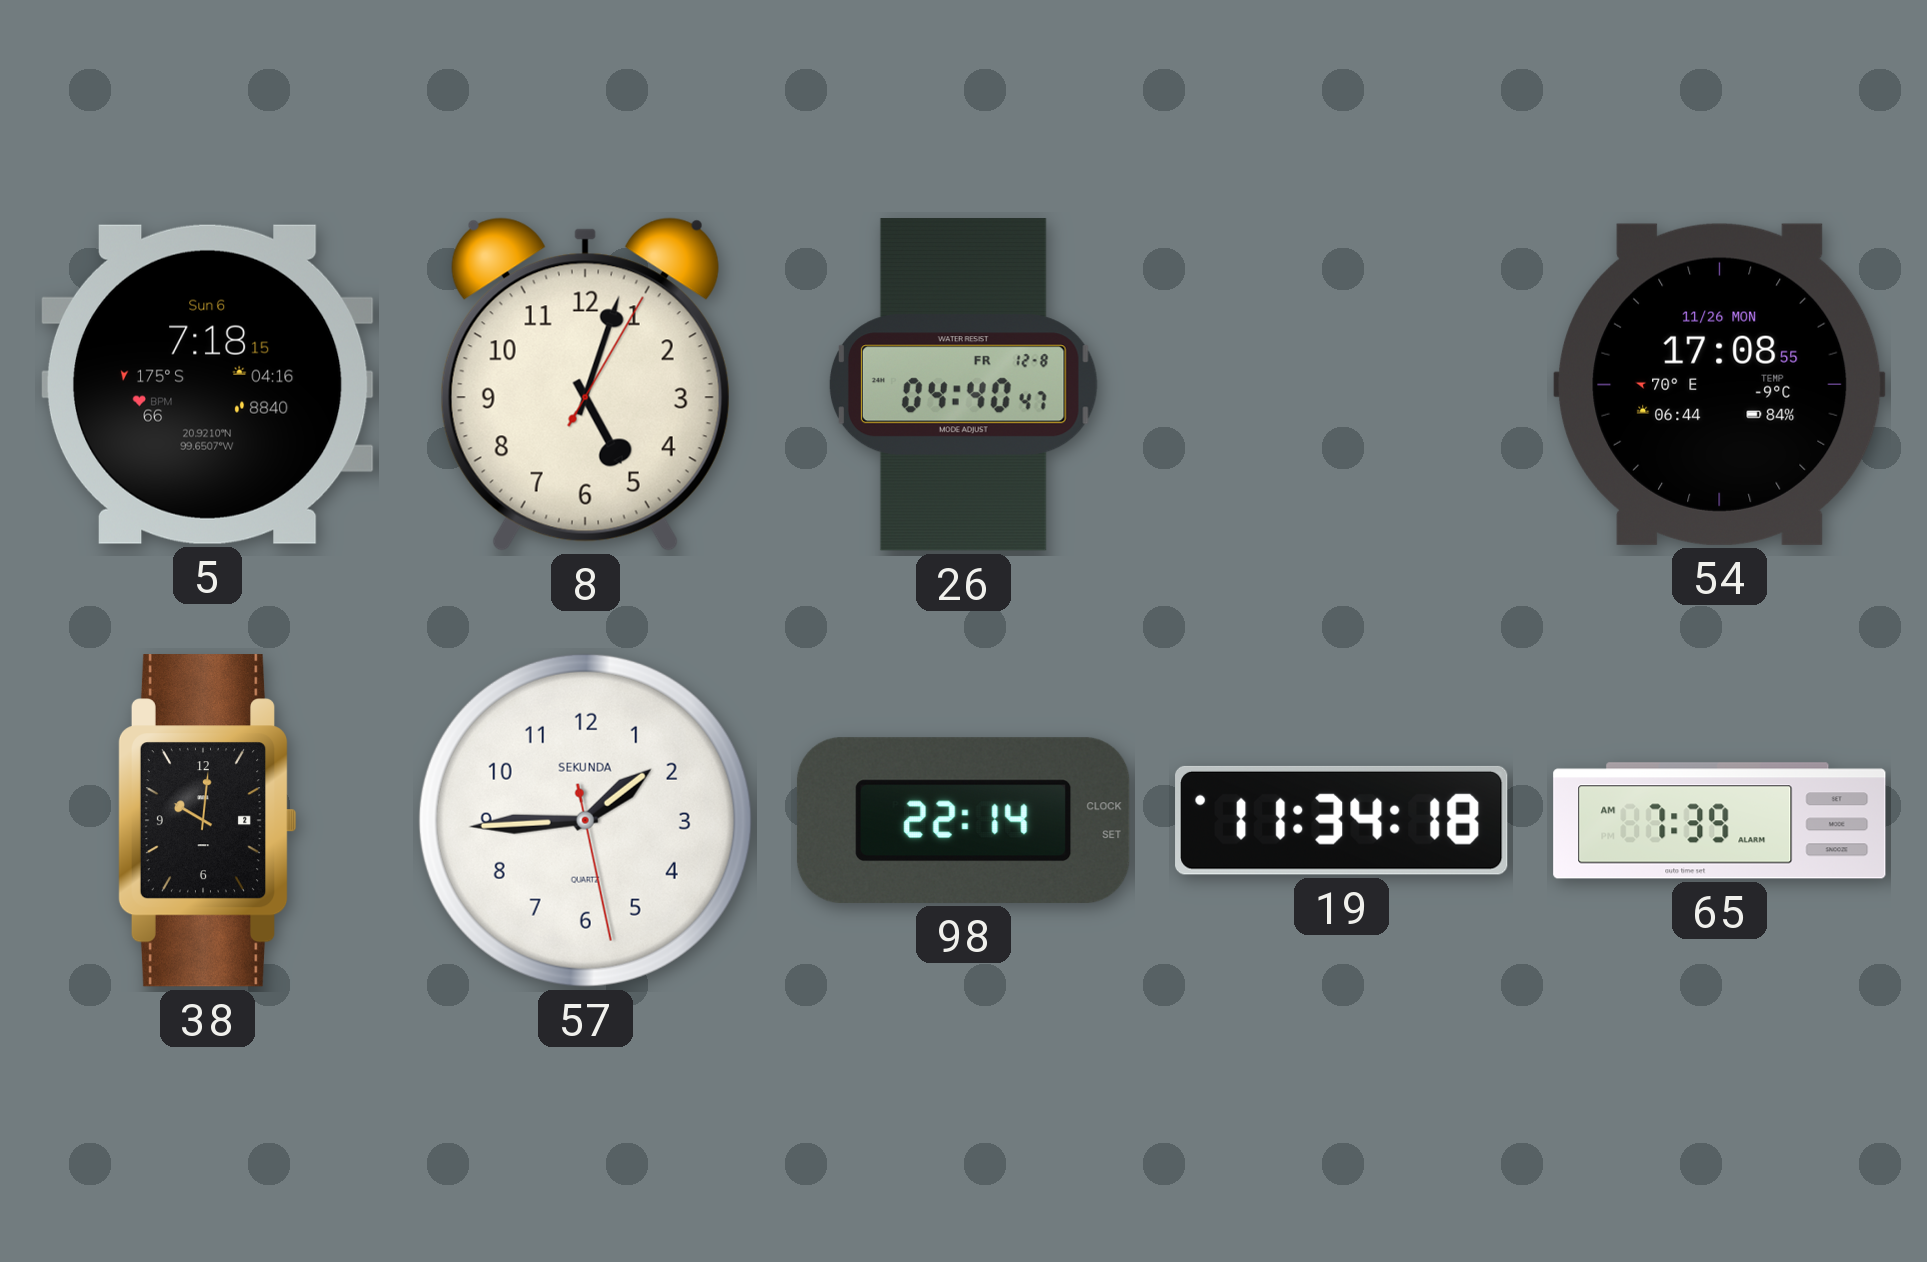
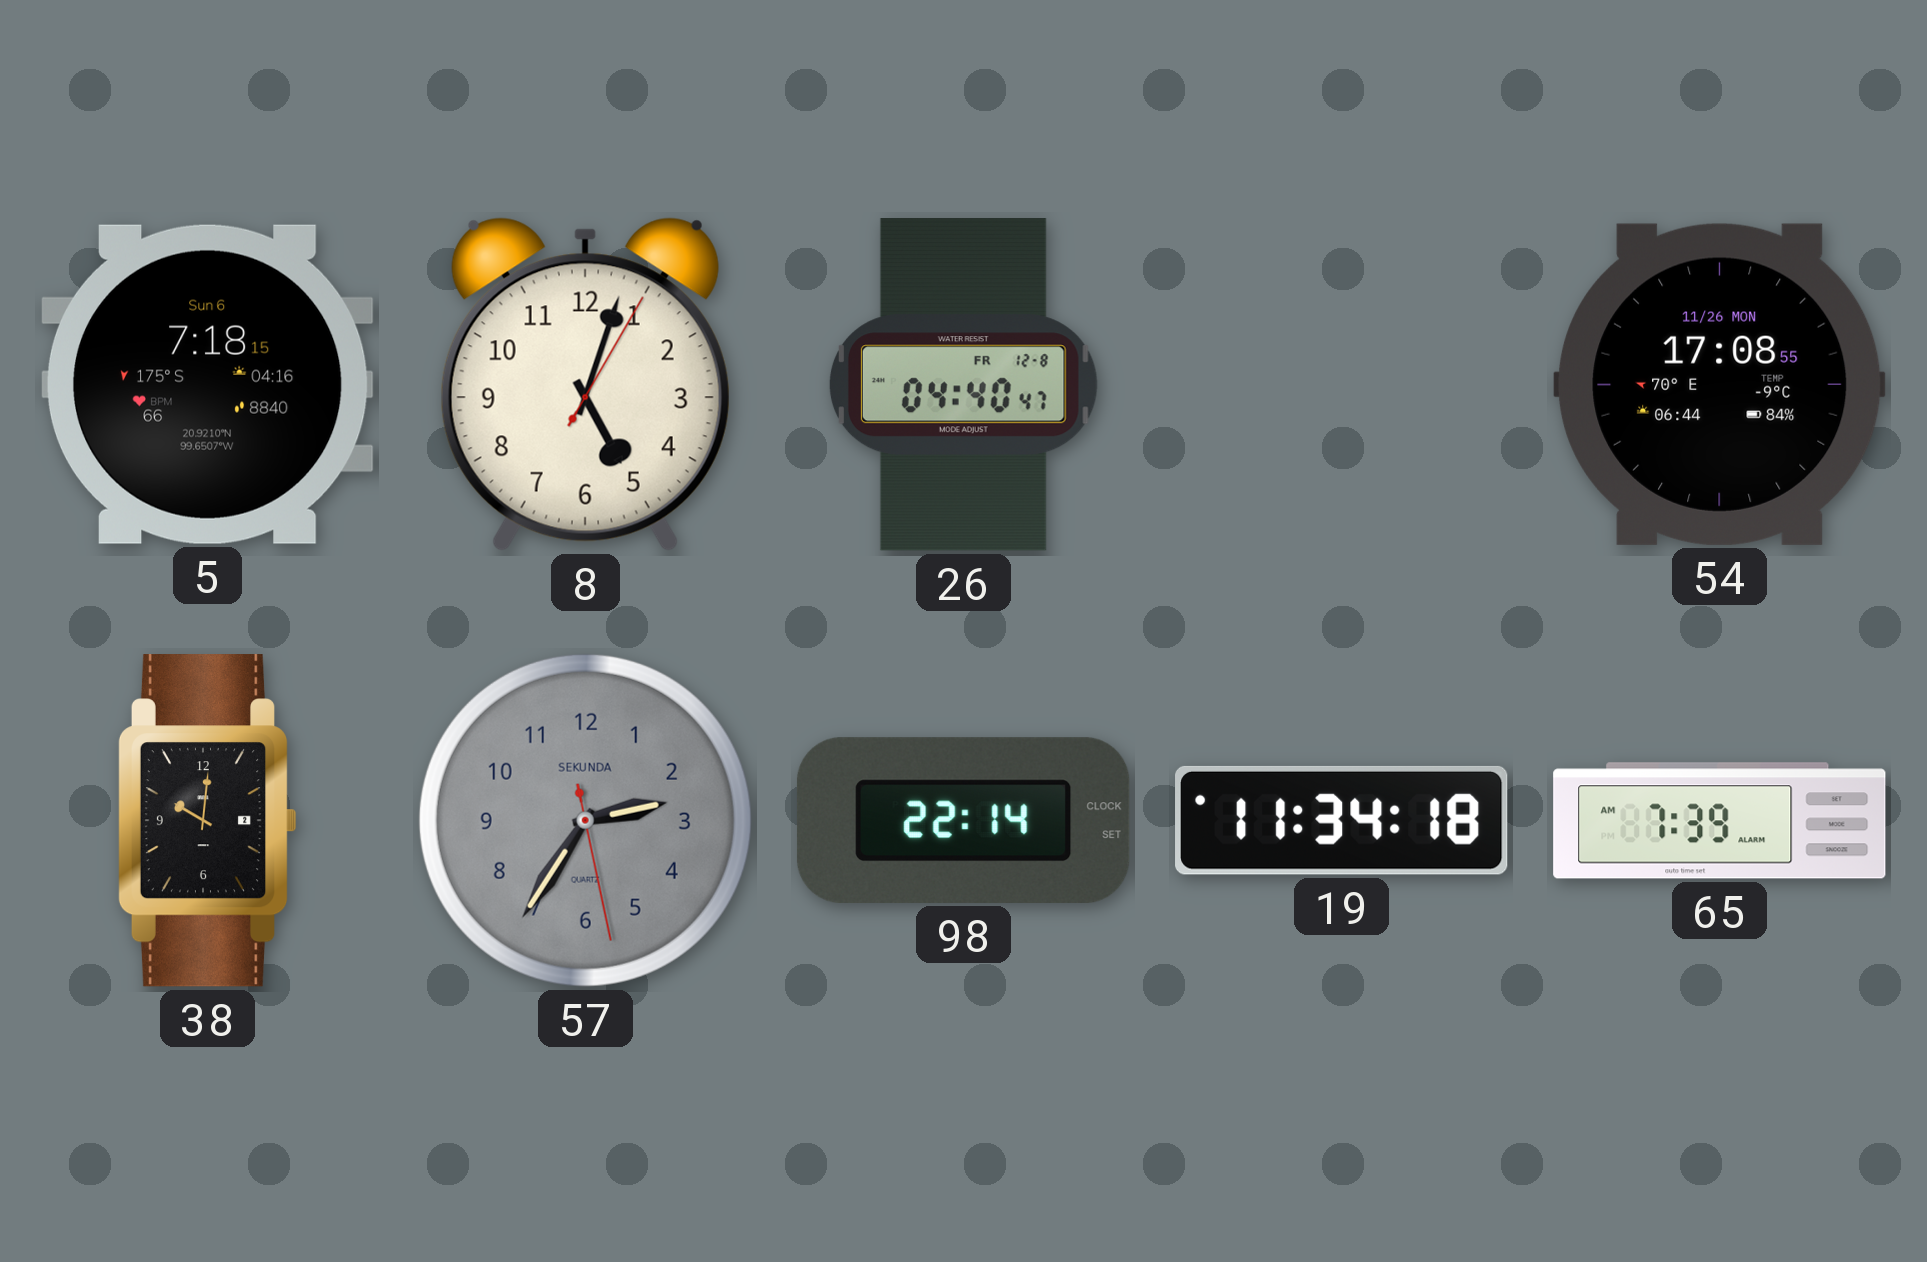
57: 1:44 -> 2:35 (585, 820)
57 dial: white -> grey (585, 820)
